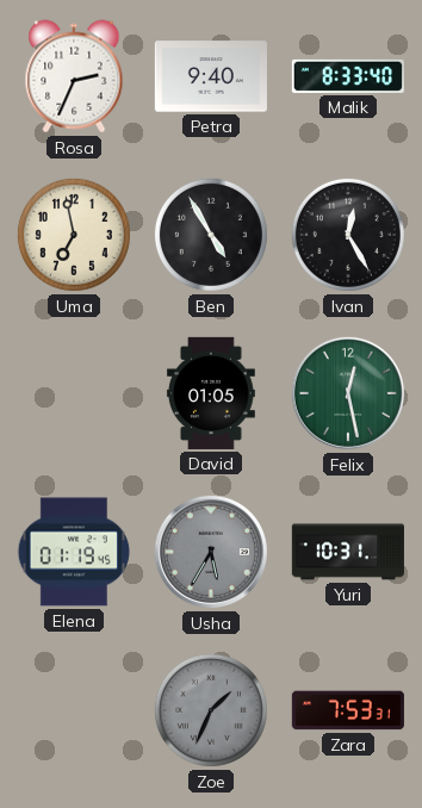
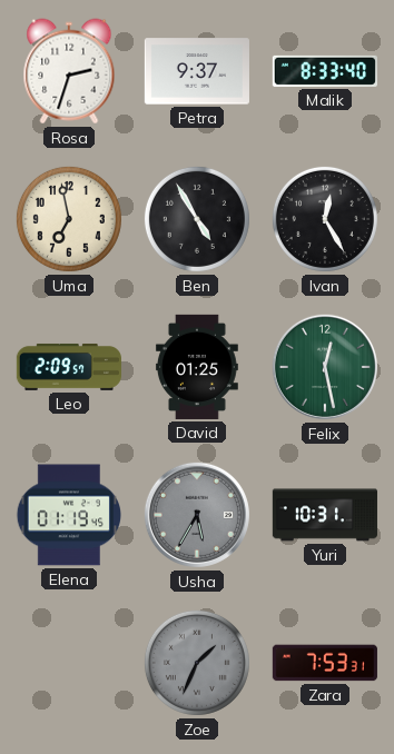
Rosa: 2:34 -> 2:33 (69, 71)
Petra: 9:40 -> 9:37 (197, 71)
Leo: none -> 2:09 (69, 367)
David: 01:05 -> 01:25 (197, 367)
